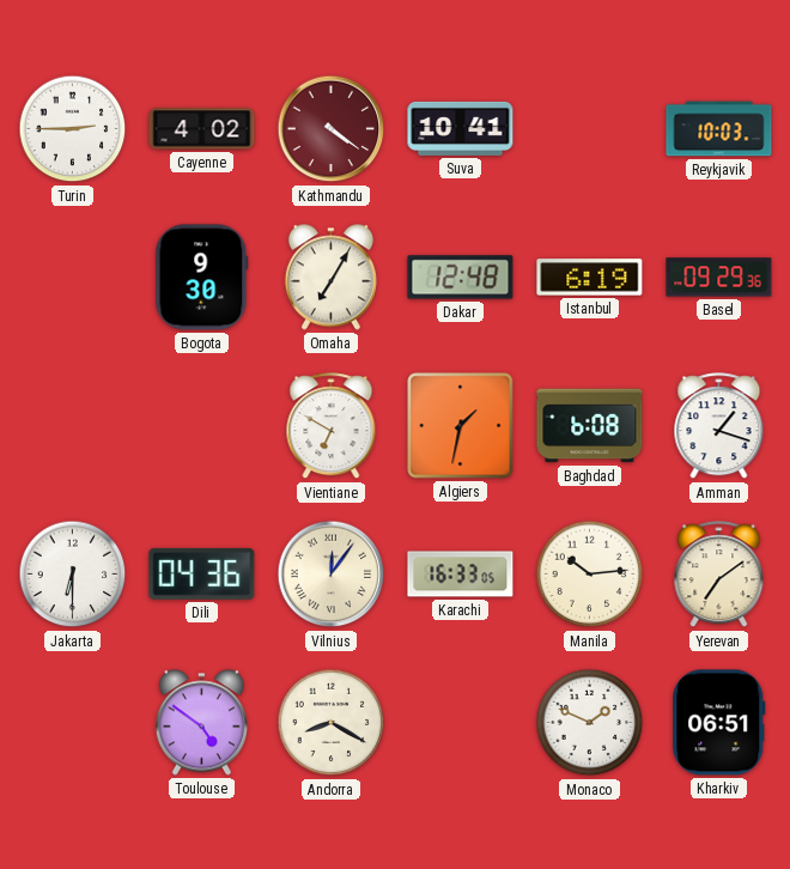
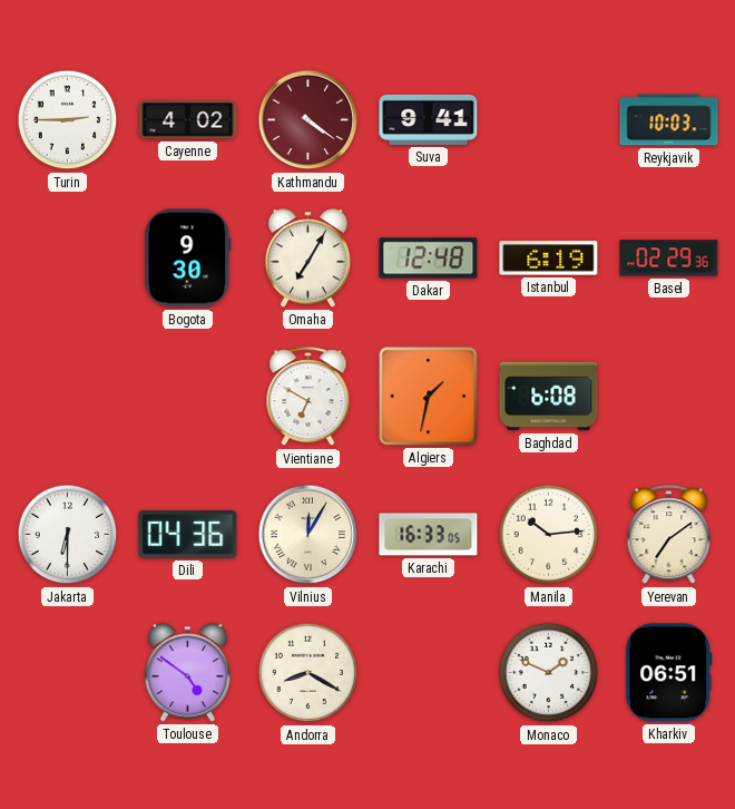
Suva: 10:41 -> 9:41 (429, 119)
Basel: 09:29 -> 02:29 (669, 259)
Amman: 1:18 -> none (719, 426)
Vilnius: 12:06 -> 12:05 (308, 535)
